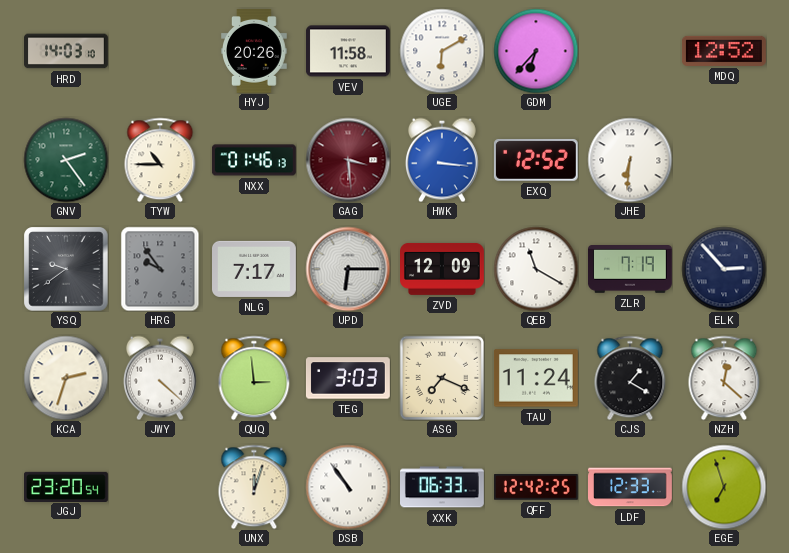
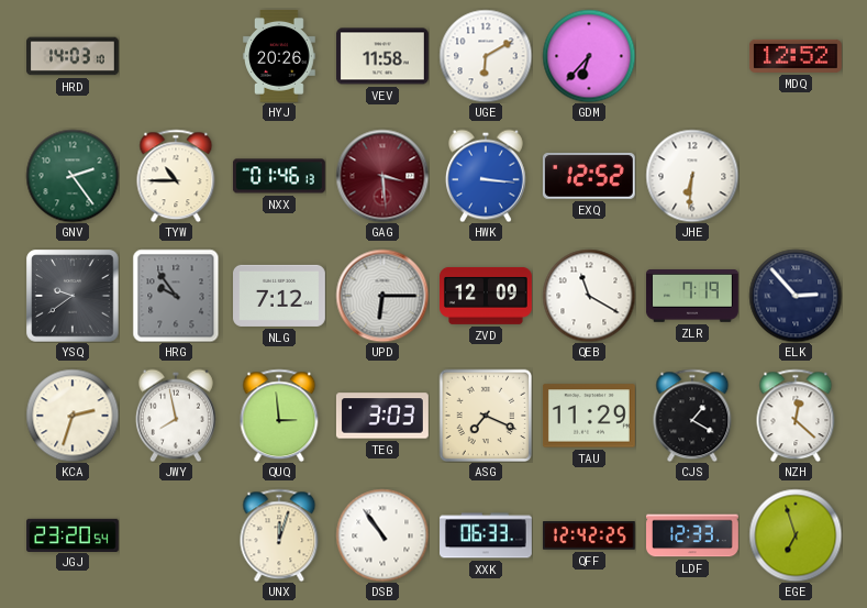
NLG: 7:17 -> 7:12 (280, 296)
JWY: 4:22 -> 7:58 (176, 416)
TAU: 11:24 -> 11:29 (589, 416)
